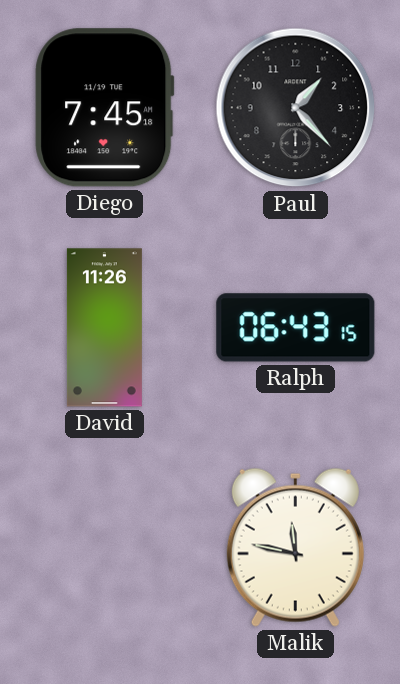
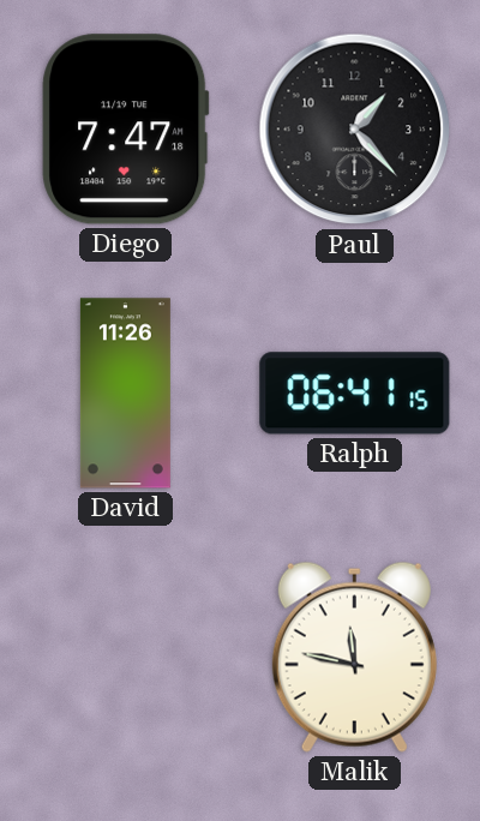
Diego: 7:45 -> 7:47 (126, 130)
Ralph: 06:43 -> 06:41 (355, 394)
